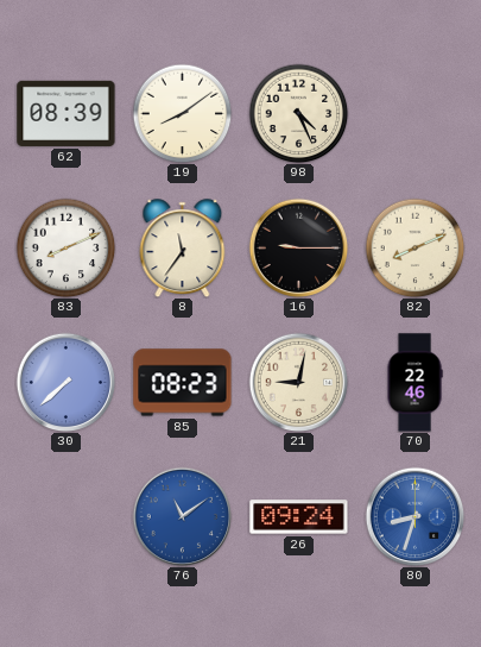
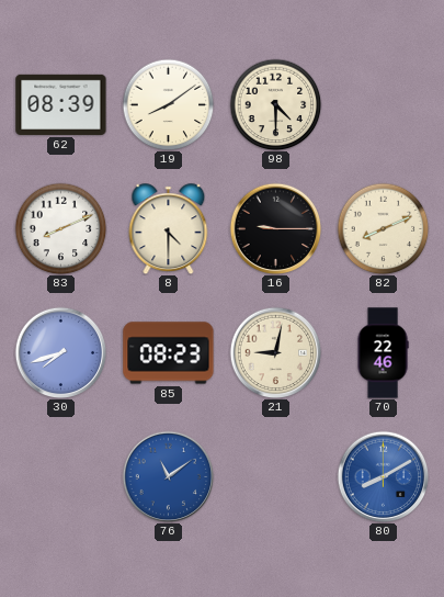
98: 4:26 -> 4:30 (275, 104)
8: 11:36 -> 4:30 (169, 229)
30: 7:38 -> 7:42 (60, 352)
26: 09:24 -> none (299, 517)
80: 8:33 -> 8:10 (383, 476)
